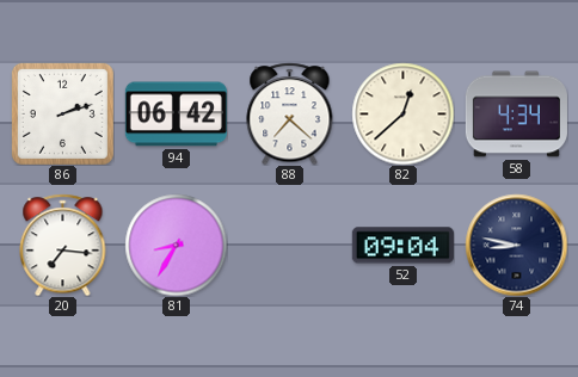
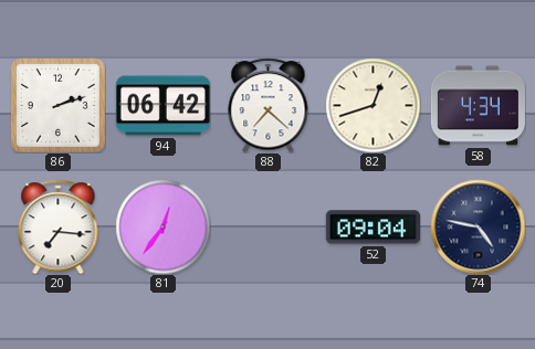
82: 12:38 -> 12:42 (373, 105)
81: 8:35 -> 12:36 (162, 226)
74: 8:47 -> 4:47 (478, 226)
